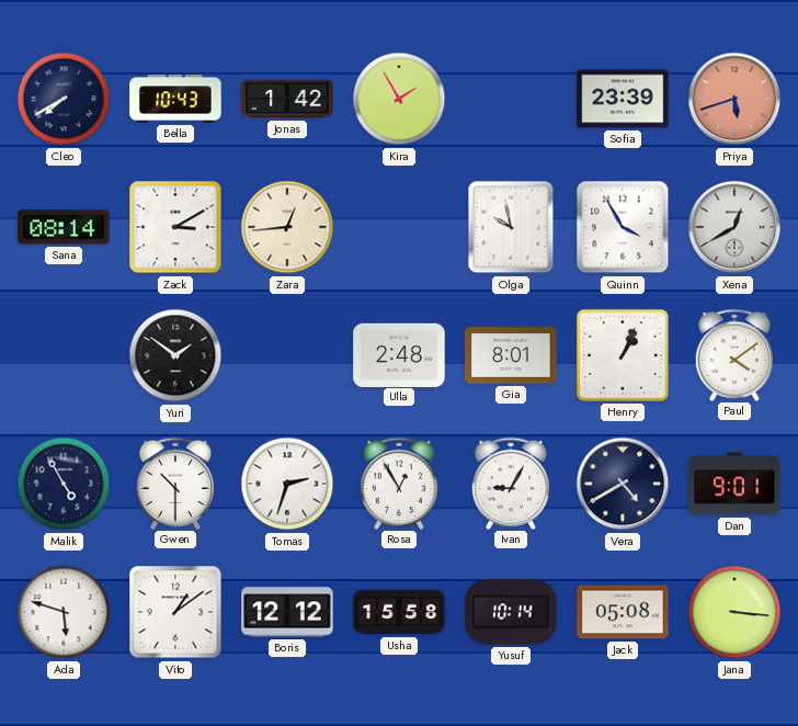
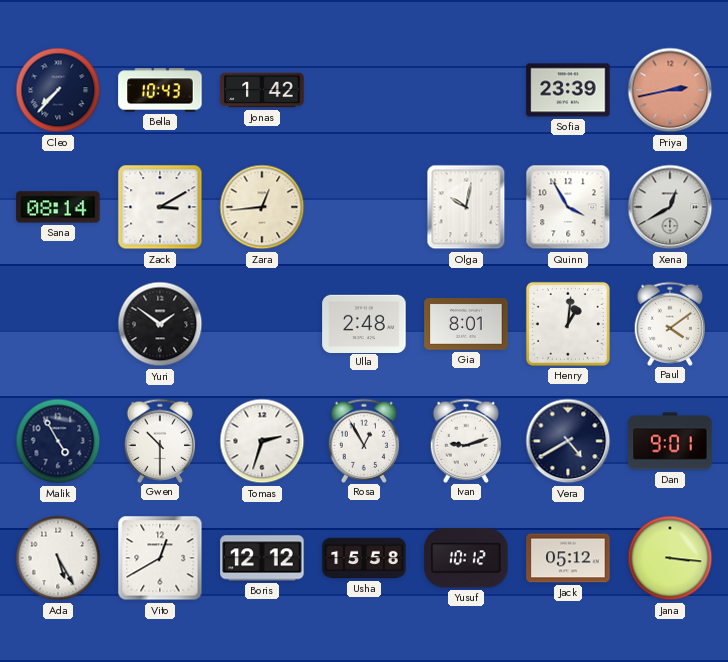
Cleo: 7:40 -> 7:37 (58, 90)
Kira: 1:55 -> none (399, 99)
Priya: 5:42 -> 2:43 (670, 90)
Olga: 9:58 -> 10:02 (466, 207)
Henry: 1:04 -> 1:01 (568, 324)
Ivan: 9:05 -> 9:12 (466, 440)
Ada: 5:48 -> 5:25 (58, 558)
Vito: 1:09 -> 12:40 (160, 558)
Yusuf: 10:14 -> 10:12 (466, 558)
Jack: 05:08 -> 05:12 (568, 558)
